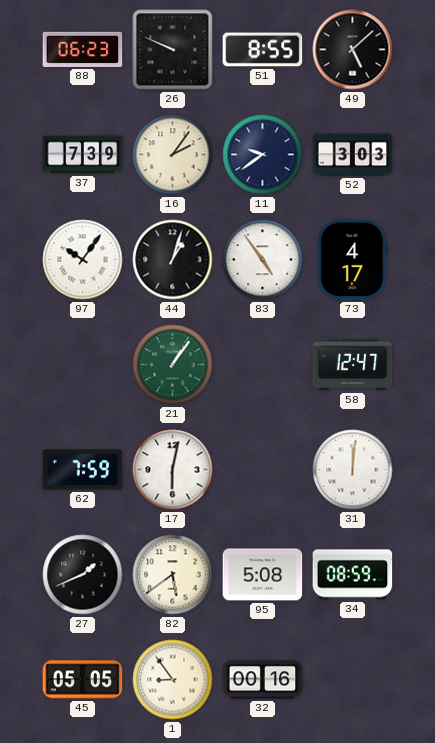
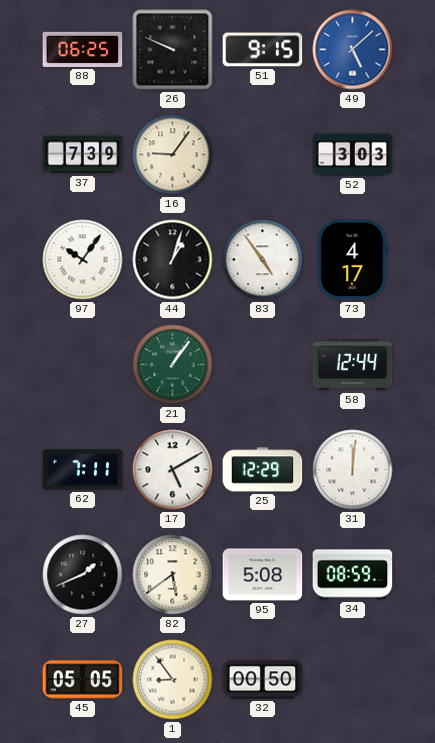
88: 06:23 -> 06:25 (83, 49)
51: 8:55 -> 9:15 (263, 50)
49 dial: black -> blue (353, 50)
16: 2:06 -> 9:06 (173, 155)
11: 9:39 -> none (263, 155)
58: 12:47 -> 12:44 (353, 365)
62: 7:59 -> 7:11 (83, 470)
17: 6:02 -> 5:10 (173, 470)
25: none -> 12:29 (263, 470)
32: 00:16 -> 00:50 (263, 680)
